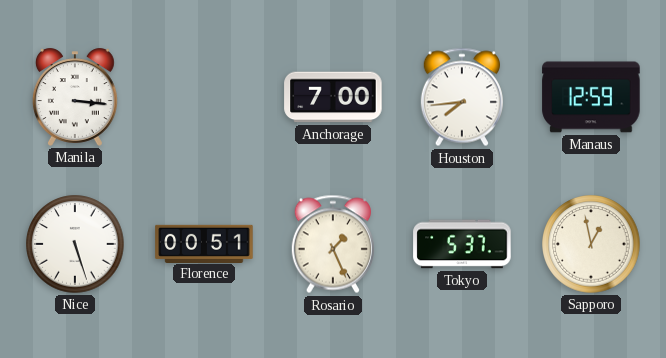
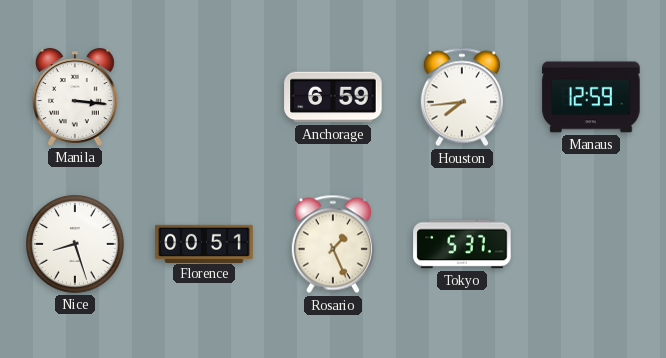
Anchorage: 7:00 -> 6:59 (333, 97)
Nice: 5:27 -> 8:27 (75, 244)
Sapporo: 12:58 -> none (591, 244)
